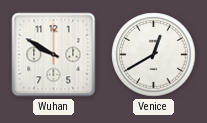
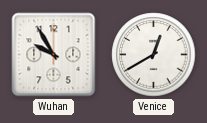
Wuhan: 9:50 -> 9:55 (54, 55)
